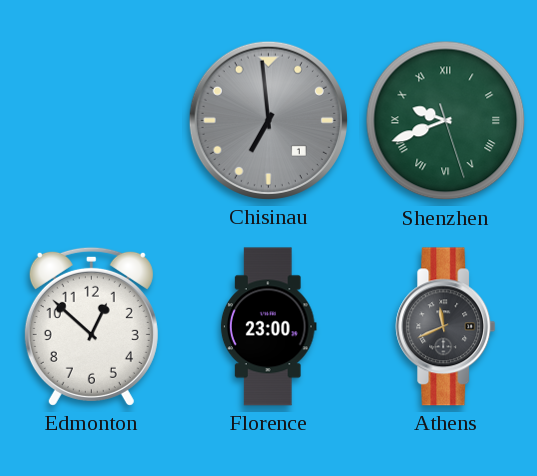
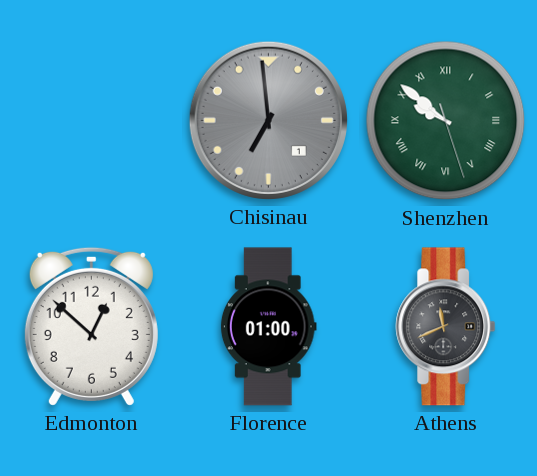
Shenzhen: 9:41 -> 9:51 (446, 121)
Florence: 23:00 -> 01:00 (268, 327)
